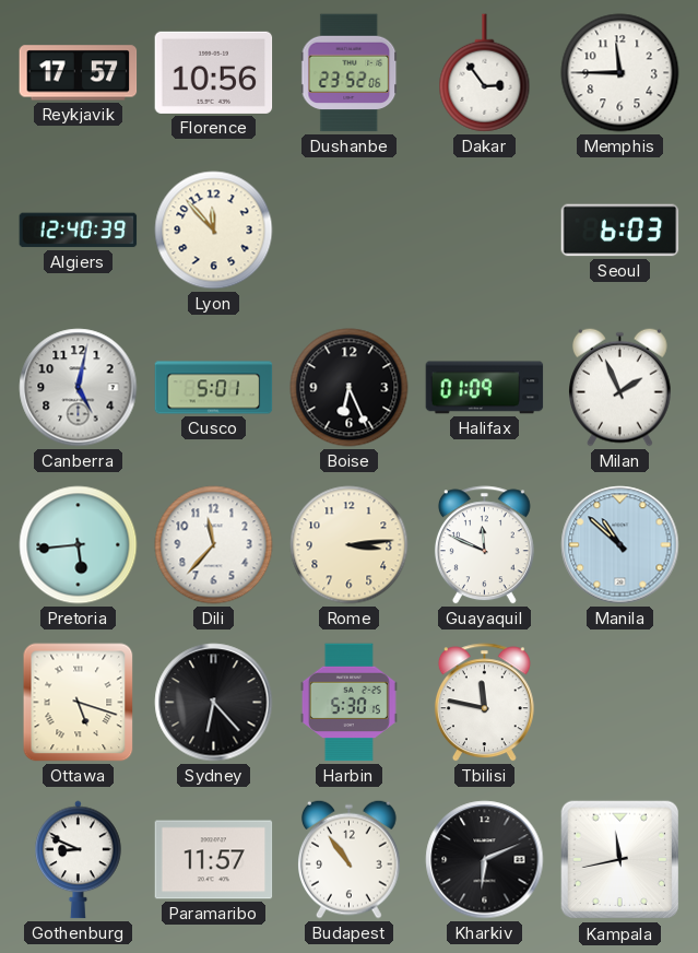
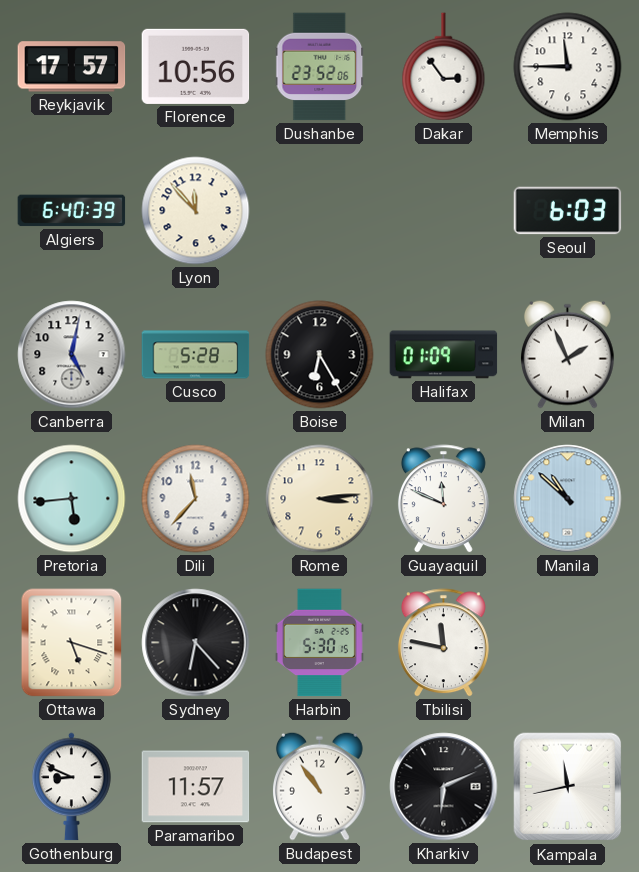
Algiers: 12:40 -> 6:40 (72, 211)
Cusco: 5:01 -> 5:28 (196, 355)
Boise: 6:26 -> 6:25 (320, 355)
